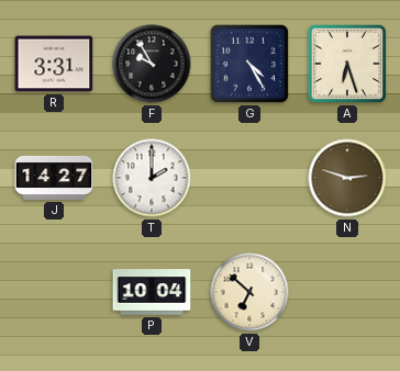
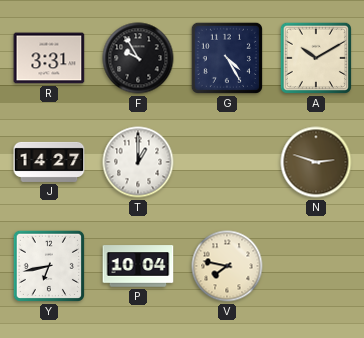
A: 6:27 -> 10:10 (316, 58)
T: 2:00 -> 1:00 (138, 162)
Y: none -> 6:43 (49, 266)
V: 6:52 -> 7:47 (227, 266)
